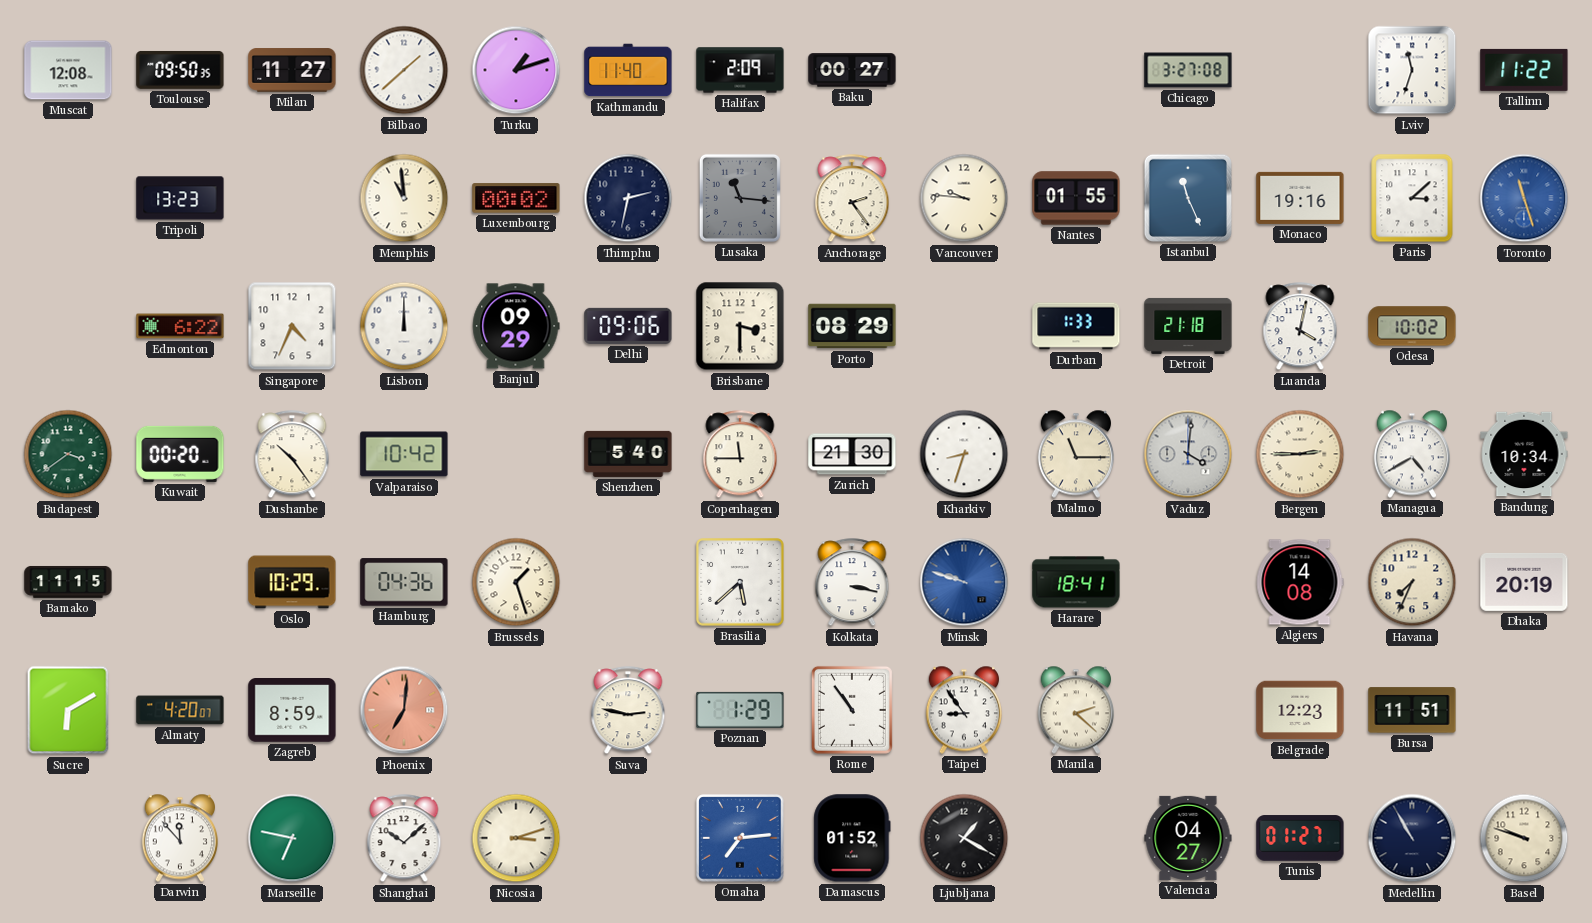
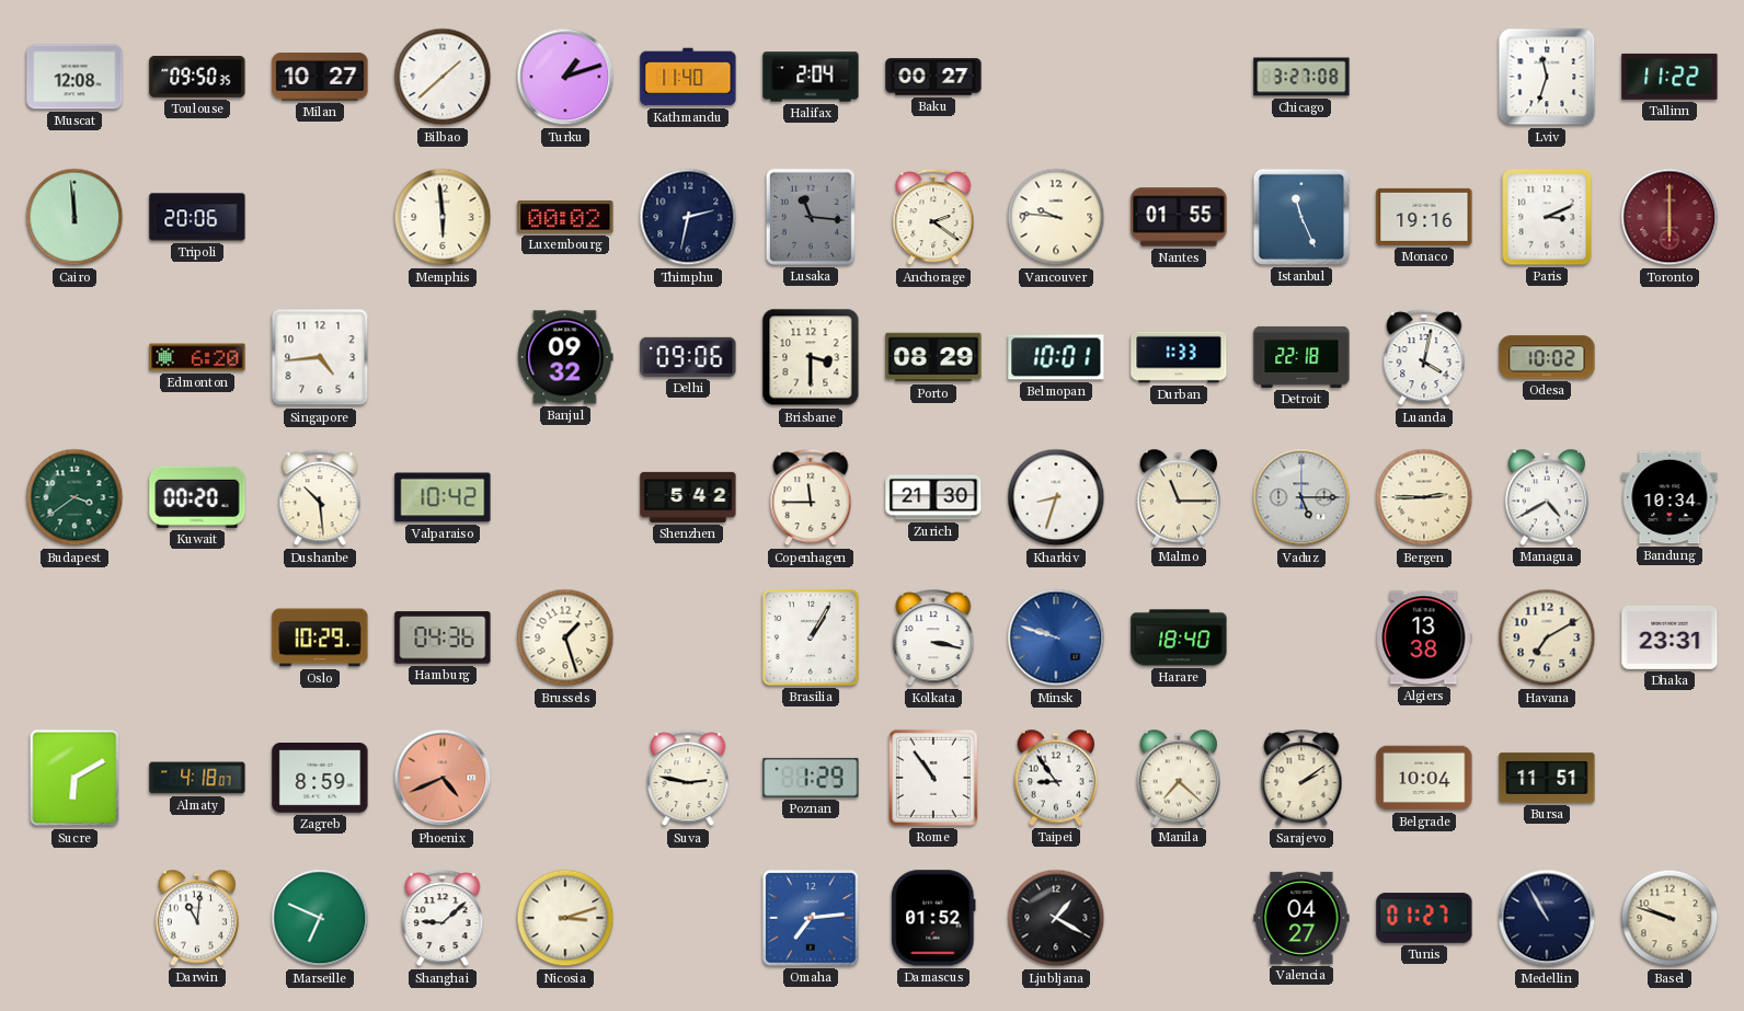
Milan: 11:27 -> 10:27 (320, 77)
Halifax: 2:09 -> 2:04 (811, 77)
Cairo: none -> 11:59 (74, 217)
Tripoli: 13:23 -> 20:06 (197, 217)
Memphis: 10:59 -> 5:59 (443, 217)
Anchorage: 2:24 -> 2:21 (933, 218)
Paris: 3:08 -> 3:11 (1547, 217)
Toronto: 11:27 -> 6:00 (1670, 217)
Toronto dial: blue -> burgundy (1670, 217)
Edmonton: 6:22 -> 6:20 (197, 357)
Singapore: 4:34 -> 4:44 (320, 357)
Lisbon: 12:00 -> none (404, 326)
Banjul: 09:29 -> 09:32 (565, 357)
Belmopan: none -> 10:01 (1056, 357)
Detroit: 21:18 -> 22:18 (1301, 357)
Dushanbe: 10:24 -> 10:29 (320, 498)
Shenzhen: 5:40 -> 5:42 (688, 497)
Vaduz: 4:01 -> 5:15 (1301, 497)
Bamako: 11:15 -> none (68, 582)
Brasilia: 5:38 -> 1:05 (811, 637)
Harare: 18:41 -> 18:40 (1179, 637)
Algiers: 14:08 -> 13:38 (1424, 637)
Havana: 7:34 -> 7:10 (1547, 637)
Dhaka: 20:19 -> 23:31 (1670, 637)
Almaty: 4:20 -> 4:18 (197, 778)
Phoenix: 7:01 -> 4:41 (443, 778)
Manila: 2:22 -> 7:22 (1178, 778)
Sarajevo: none -> 2:09 (1301, 779)
Belgrade: 12:23 -> 10:04 (1424, 778)
Darwin: 11:53 -> 11:01 (196, 918)
Marseille: 6:47 -> 6:49 (320, 918)
Shanghai: 10:08 -> 9:08 (443, 919)
